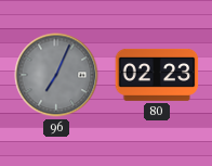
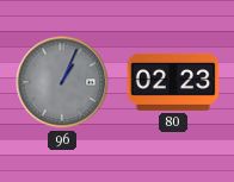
96: 7:04 -> 1:04 (62, 82)
